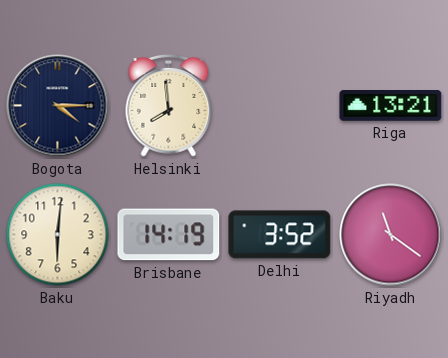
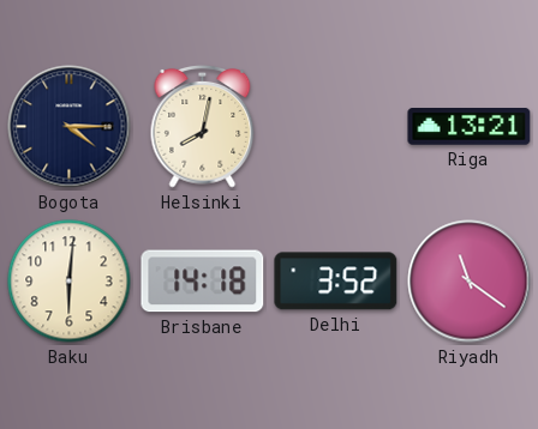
Helsinki: 7:59 -> 8:02 (203, 126)
Brisbane: 14:19 -> 14:18 (203, 282)
